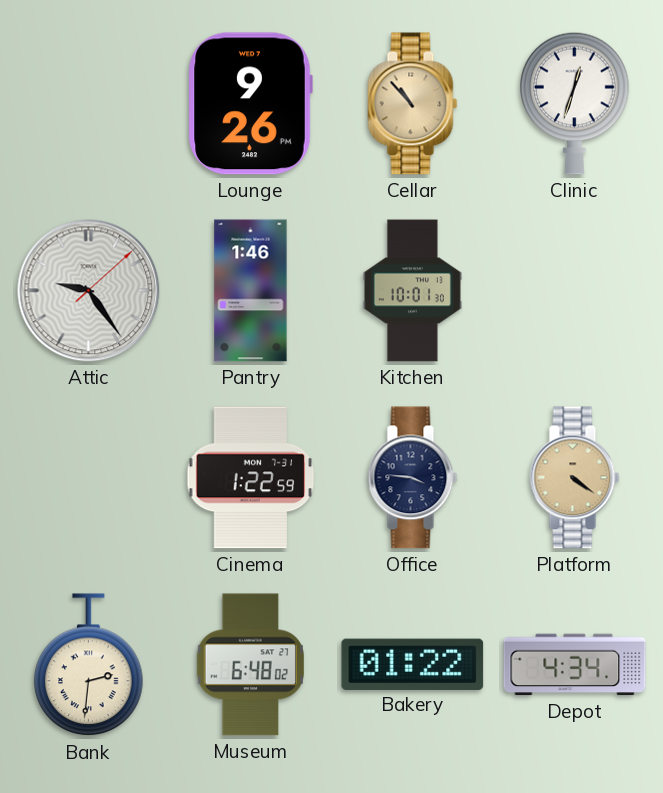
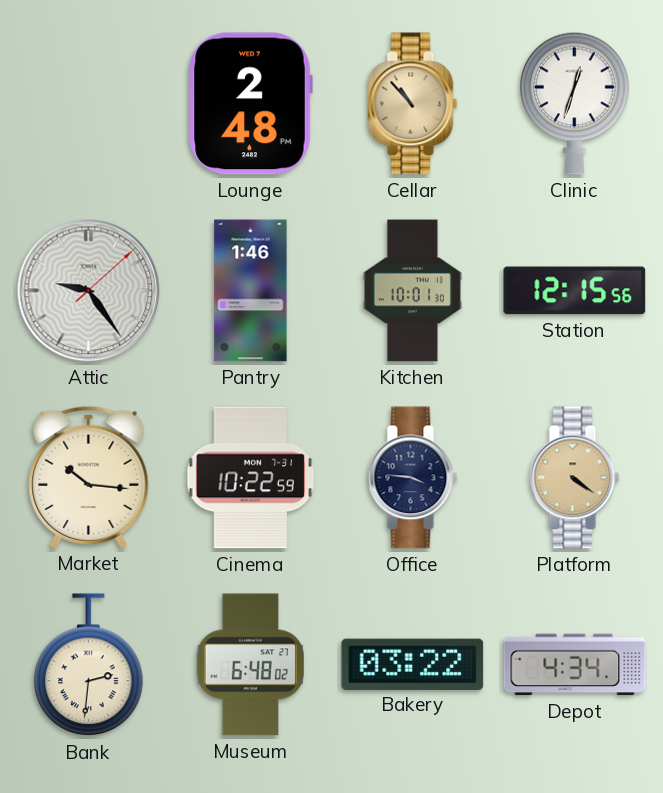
Lounge: 9:26 -> 2:48 (250, 104)
Station: none -> 12:15 (575, 291)
Market: none -> 10:16 (89, 477)
Cinema: 1:22 -> 10:22 (251, 478)
Bakery: 01:22 -> 03:22 (413, 664)
